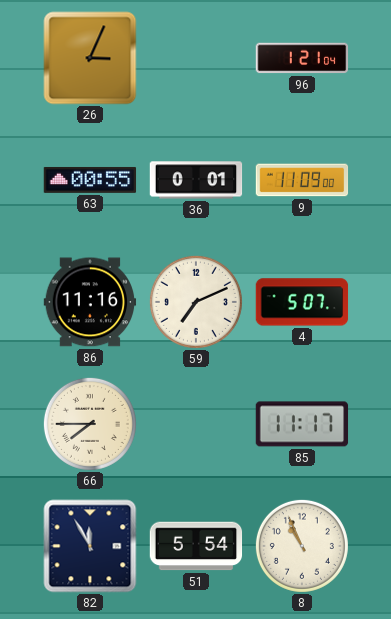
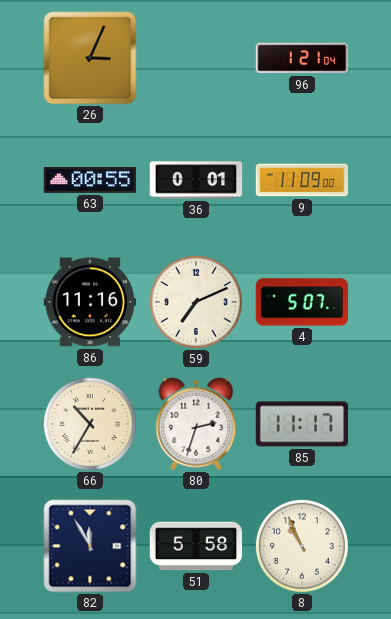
66: 7:45 -> 10:35 (90, 424)
80: none -> 2:33 (196, 424)
51: 5:54 -> 5:58 (196, 546)
